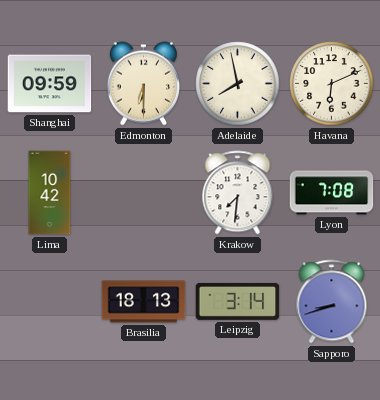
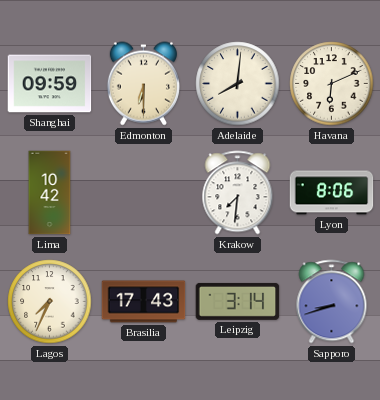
Adelaide: 7:58 -> 8:01 (238, 84)
Lyon: 7:08 -> 8:06 (332, 193)
Lagos: none -> 7:34 (50, 302)
Brasilia: 18:13 -> 17:43 (144, 302)
